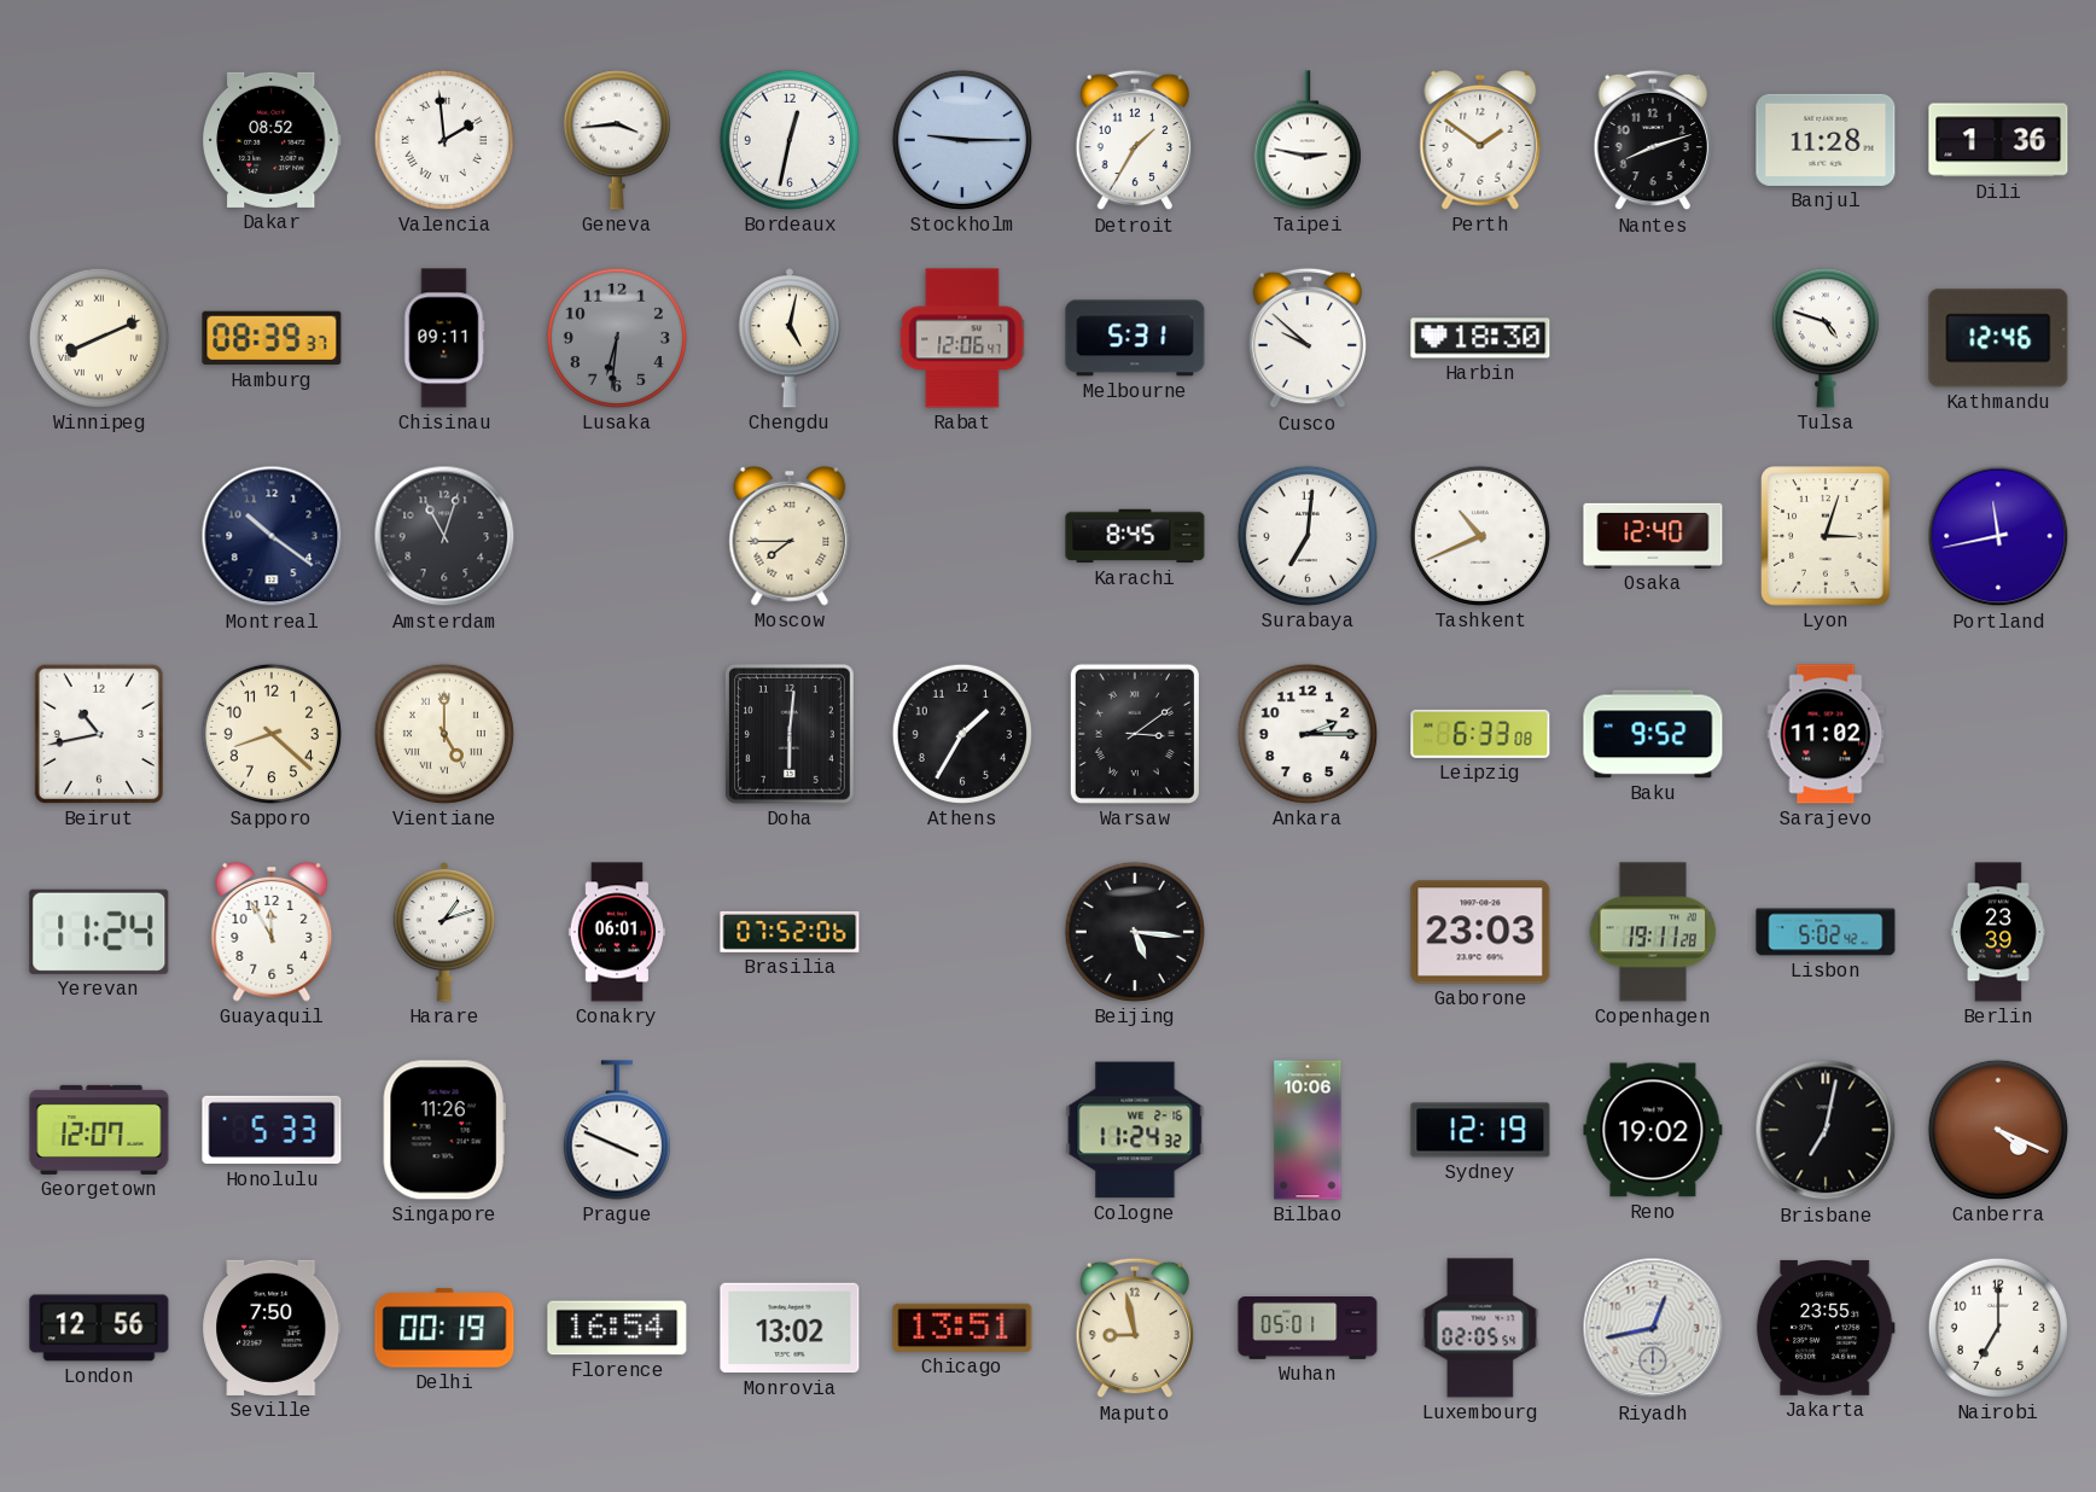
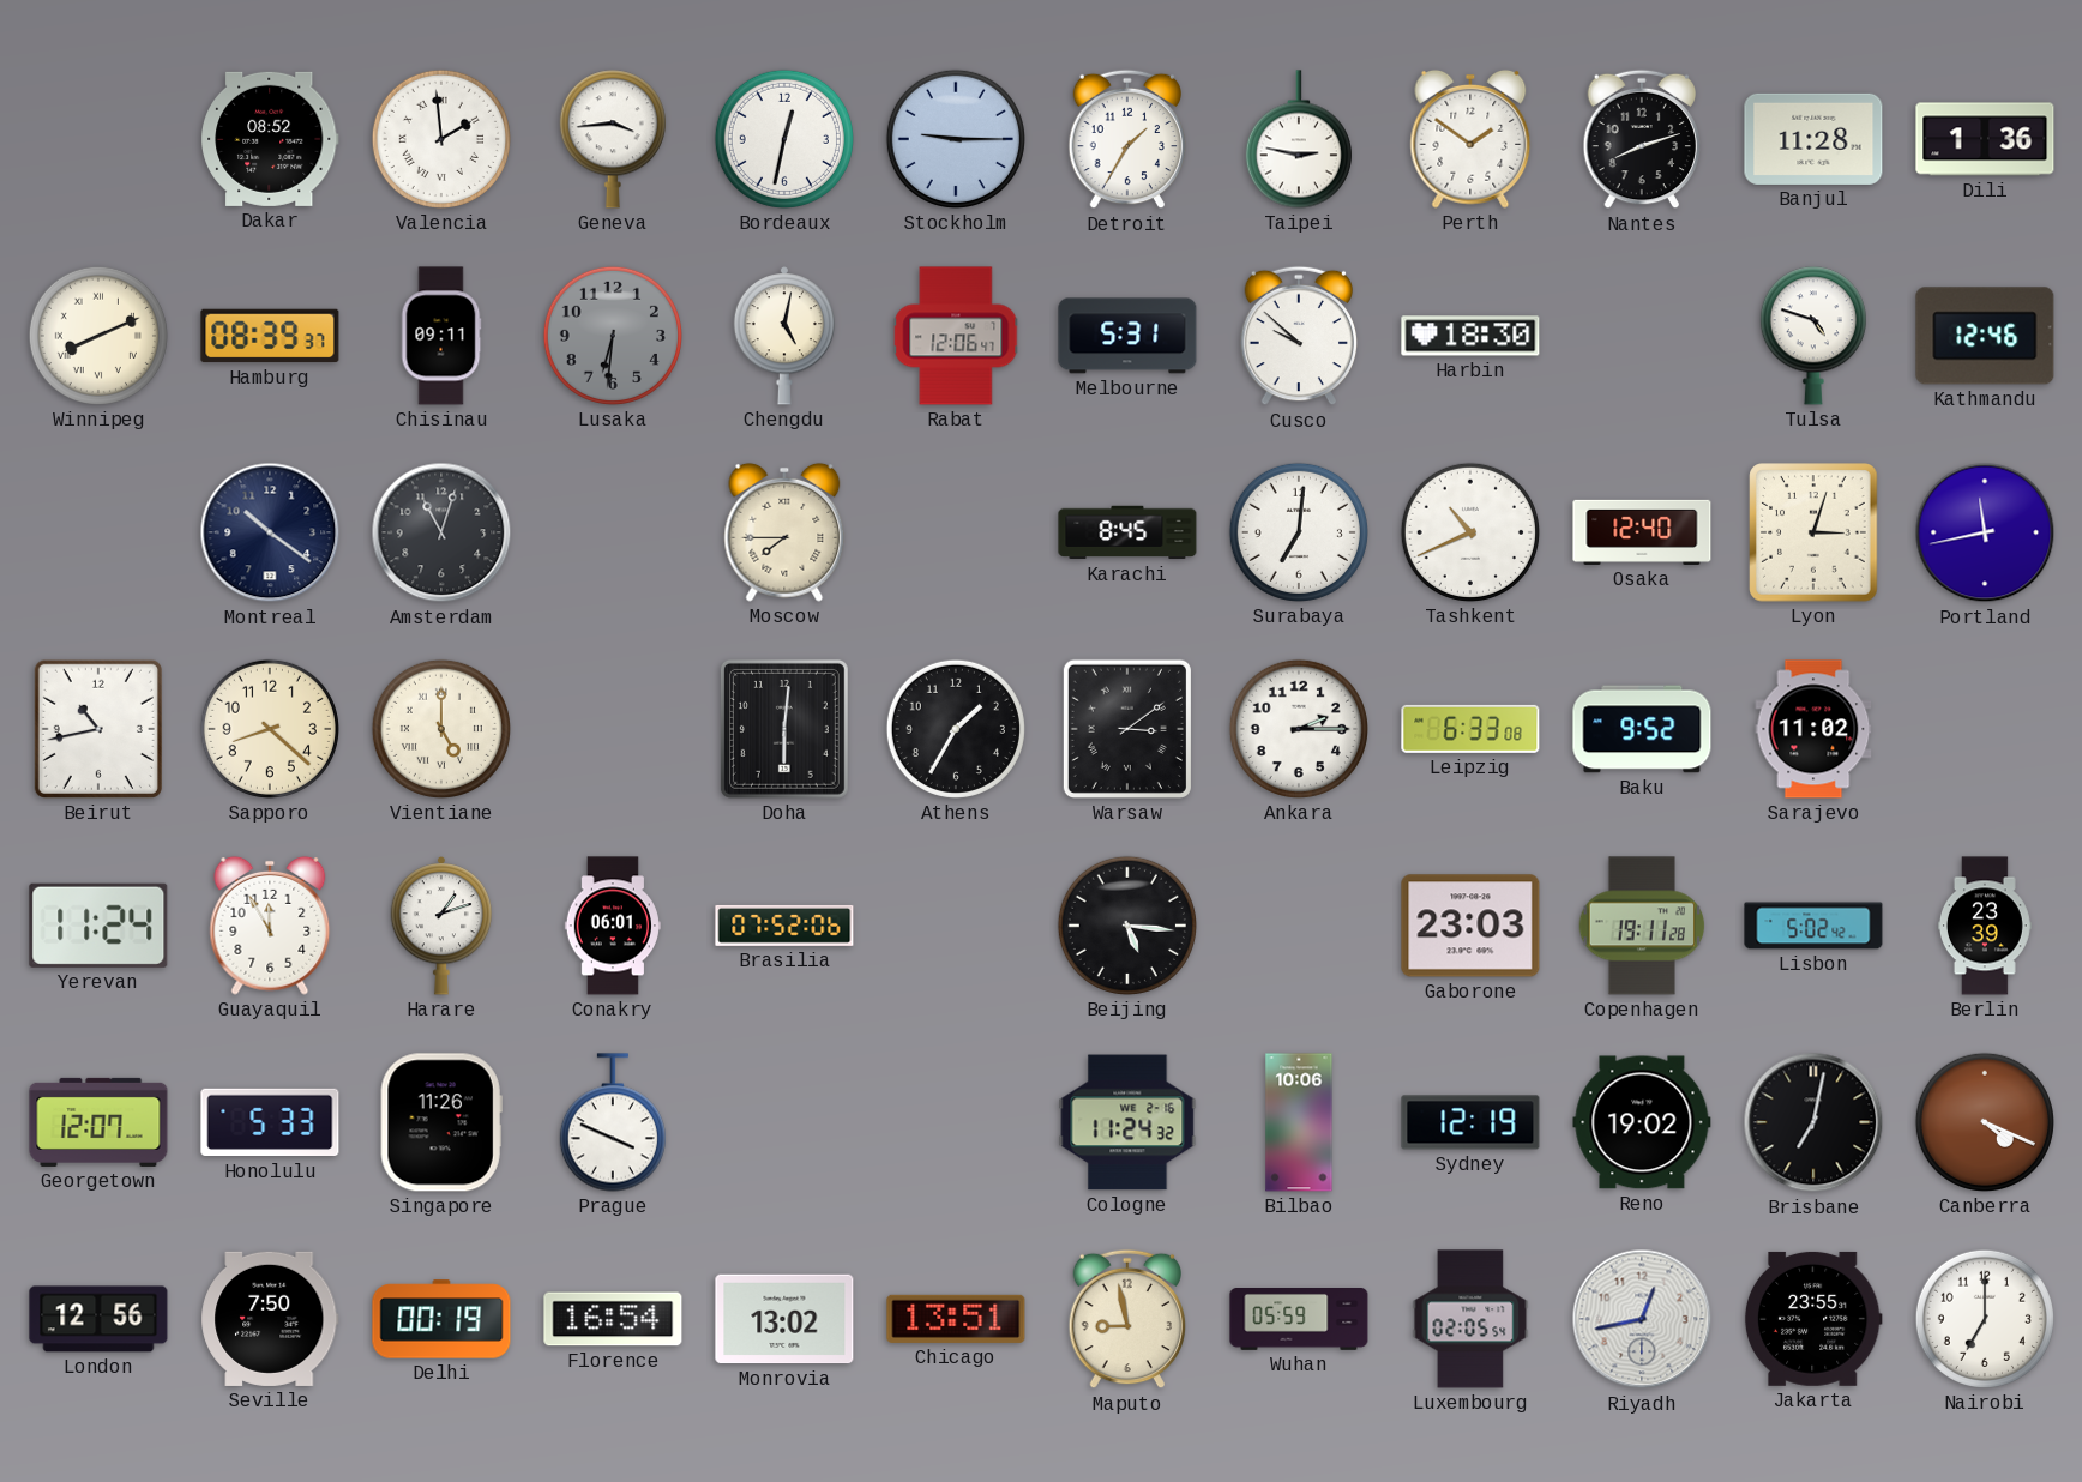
Wuhan: 05:01 -> 05:59 (1299, 1320)
